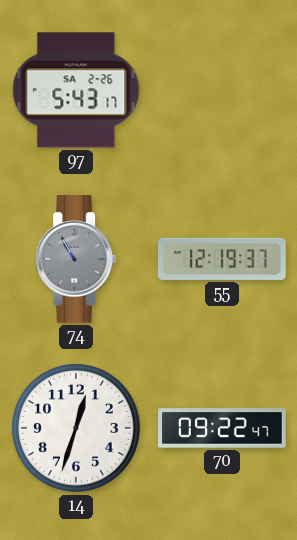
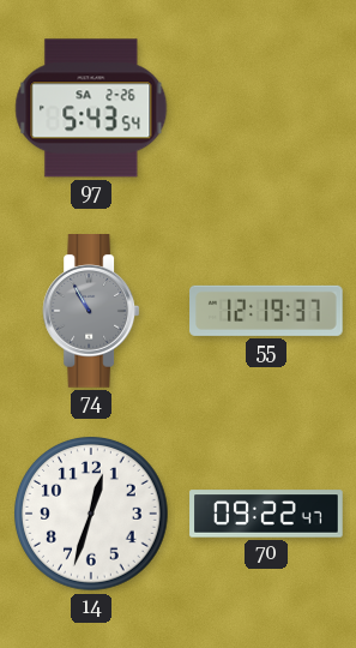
97: 5:43:17 -> 5:43:54 (91, 108)
